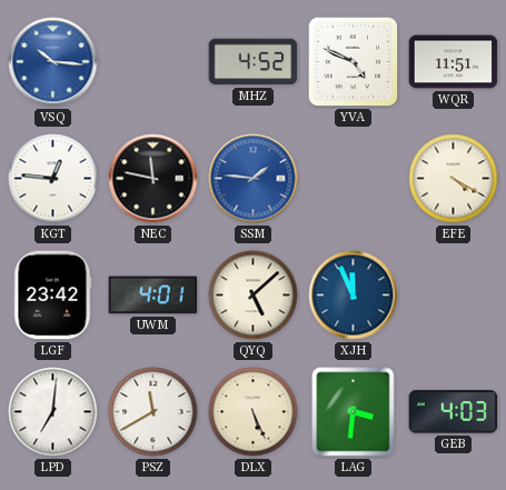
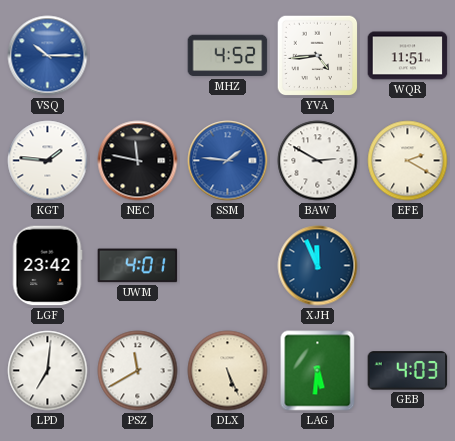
VSQ: 10:16 -> 10:15 (48, 56)
YVA: 4:49 -> 4:44 (318, 56)
KGT: 12:46 -> 1:46 (48, 161)
BAW: none -> 2:50 (318, 161)
EFE: 4:20 -> 2:20 (408, 161)
QYQ: 5:08 -> none (254, 296)
LAG: 3:31 -> 5:31 (318, 371)
